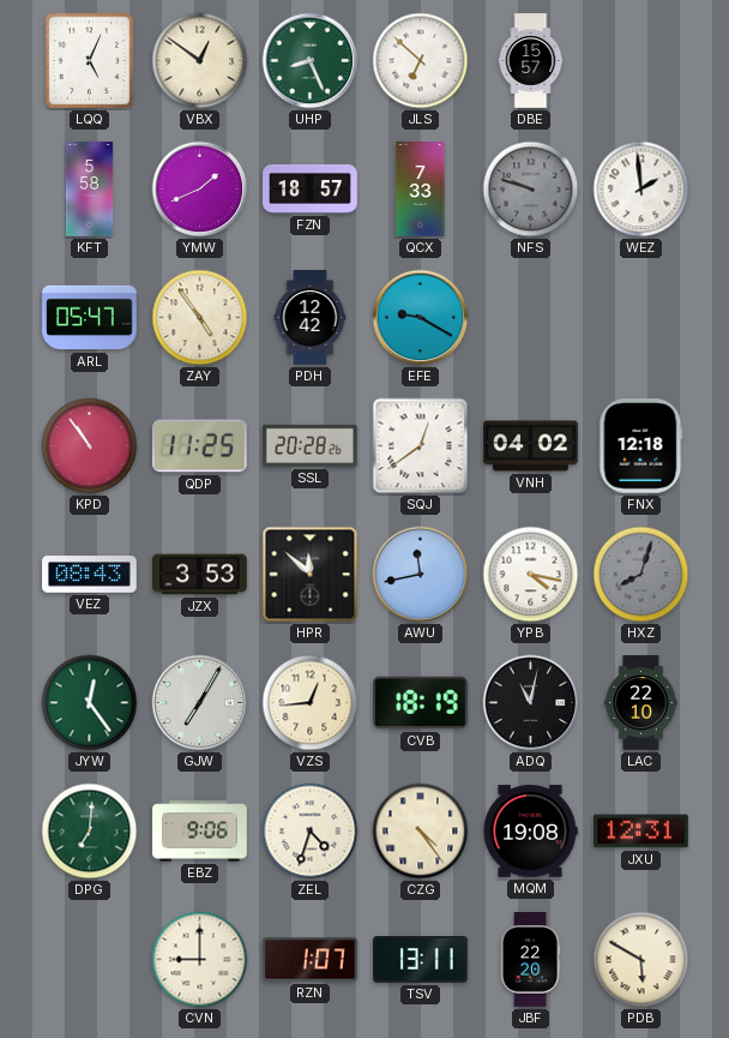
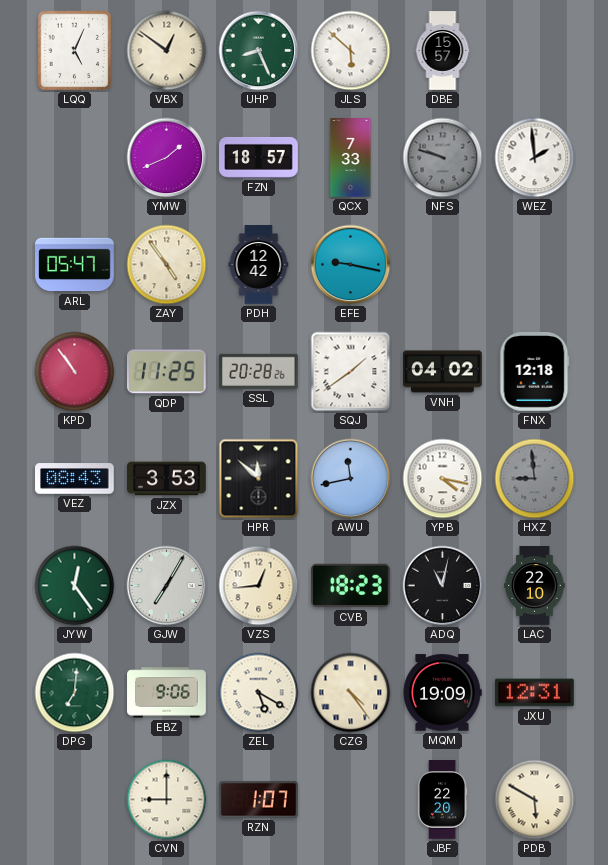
JLS: 6:52 -> 5:52 (351, 51)
KFT: 5:58 -> none (90, 190)
EFE: 9:20 -> 9:17 (351, 265)
SQJ: 12:39 -> 1:39 (351, 372)
HXZ: 8:03 -> 8:59 (535, 479)
CVB: 18:19 -> 18:23 (351, 586)
ZEL: 4:33 -> 5:20 (259, 693)
MQM: 19:08 -> 19:09 (442, 693)
TSV: 13:11 -> none (421, 960)
